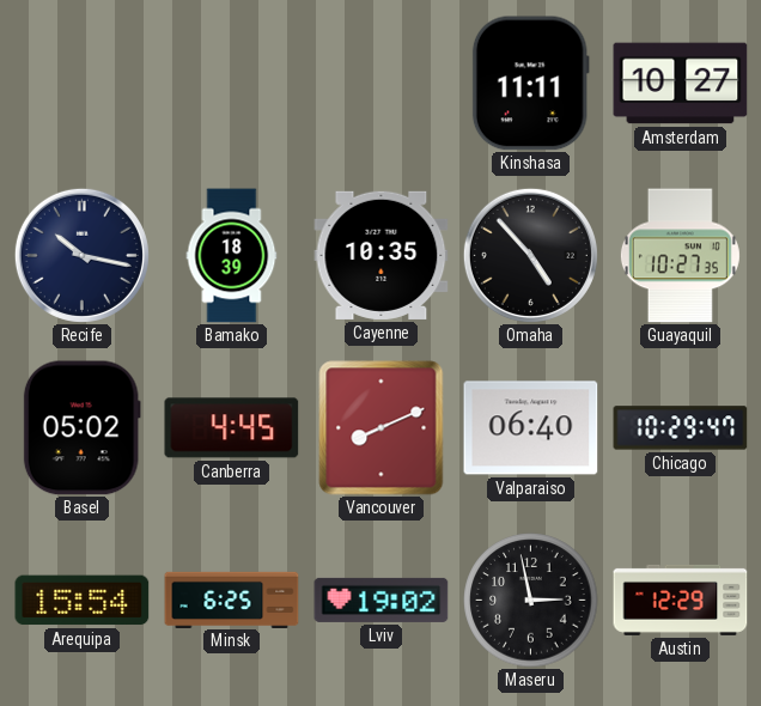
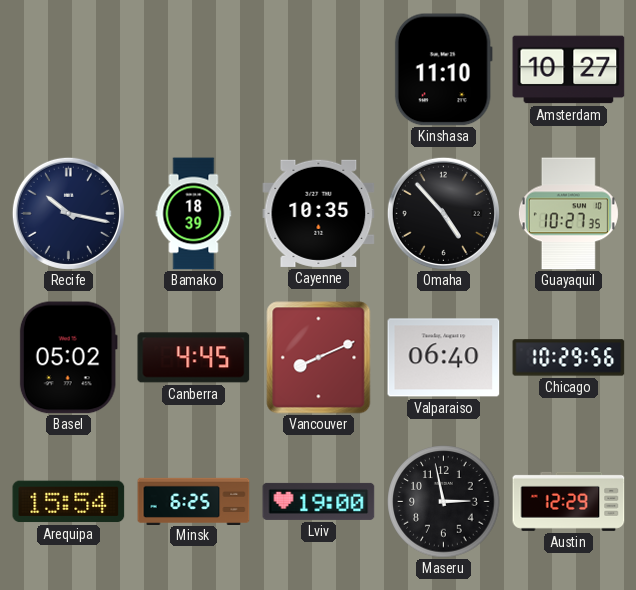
Kinshasa: 11:11 -> 11:10 (443, 70)
Chicago: 10:29:47 -> 10:29:56 (569, 358)
Lviv: 19:02 -> 19:00 (319, 501)
